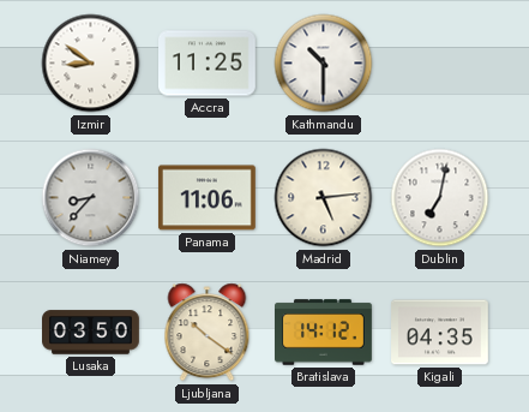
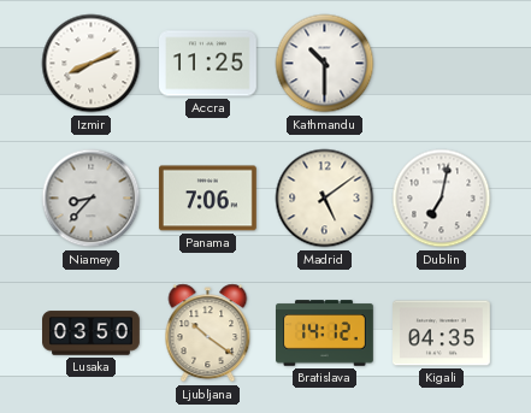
Izmir: 8:51 -> 8:11 (92, 64)
Panama: 11:06 -> 7:06 (207, 199)
Madrid: 5:14 -> 5:09 (325, 199)
